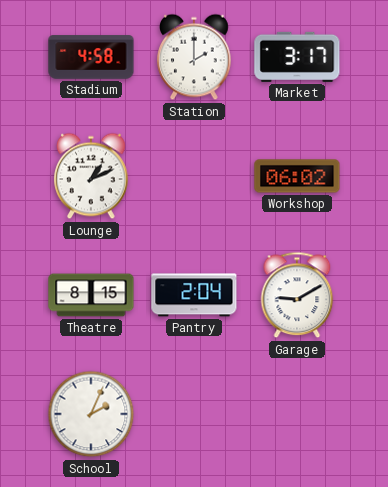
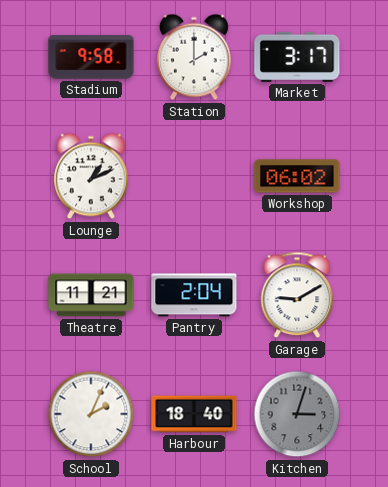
Stadium: 4:58 -> 9:58 (91, 57)
Theatre: 8:15 -> 11:21 (91, 295)
Harbour: none -> 18:40 (194, 414)
Kitchen: none -> 3:03 (297, 414)
